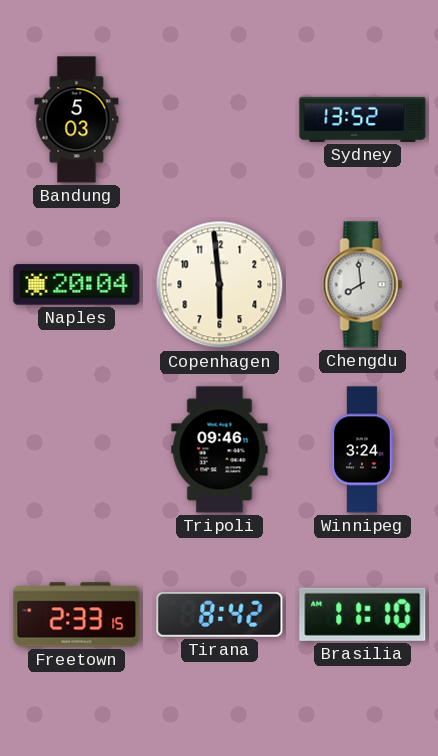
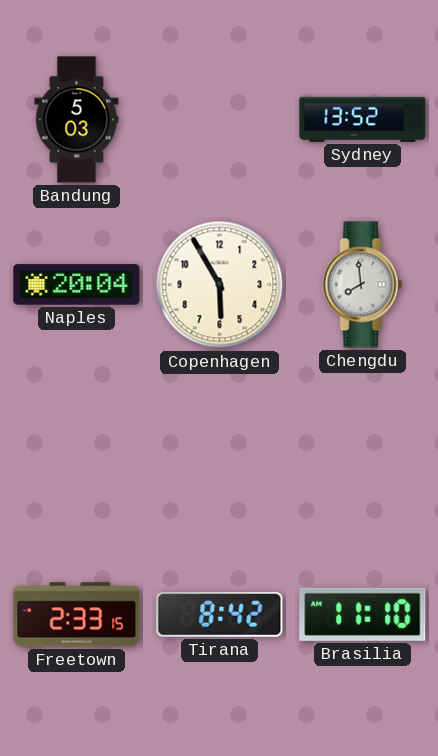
Copenhagen: 5:59 -> 5:55 (220, 285)
Tripoli: 09:46 -> none (220, 450)
Winnipeg: 3:24 -> none (362, 450)
